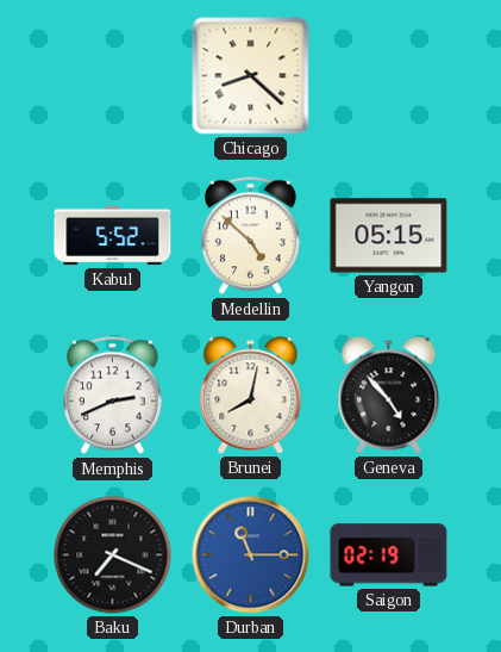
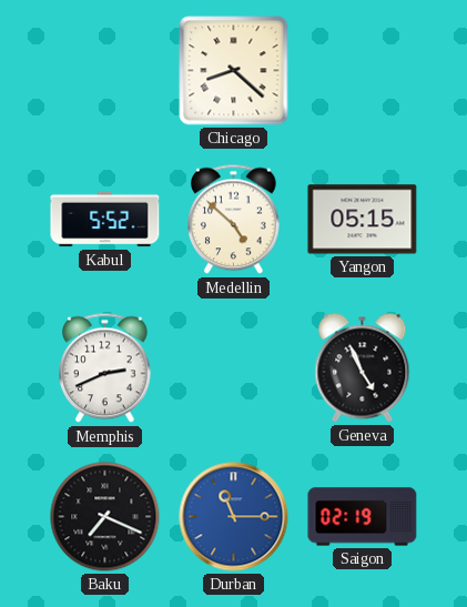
Brunei: 8:02 -> none (251, 396)
Geneva: 4:53 -> 4:56 (363, 368)
